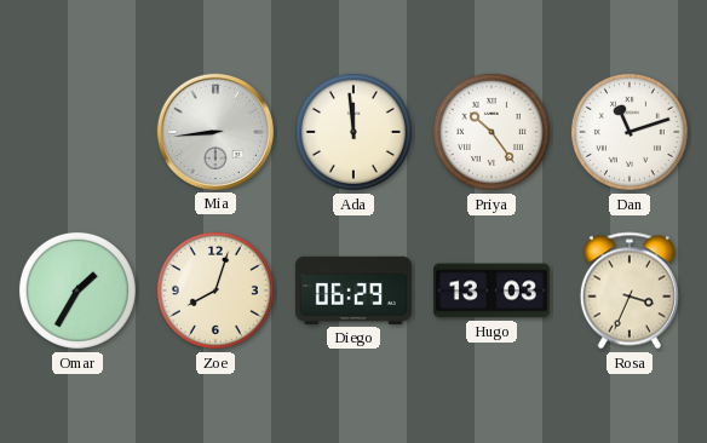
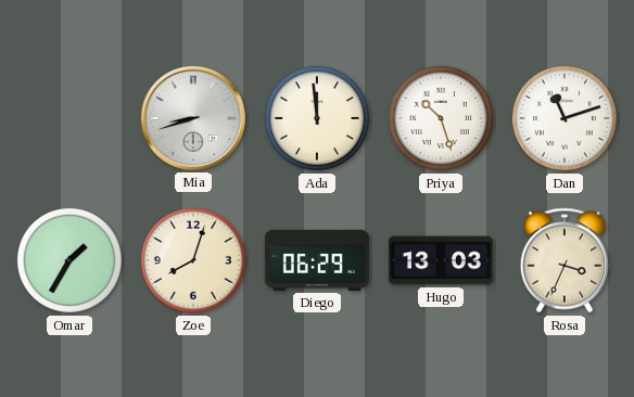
Mia: 8:44 -> 8:42 (193, 118)
Priya: 10:24 -> 10:27 (441, 118)
